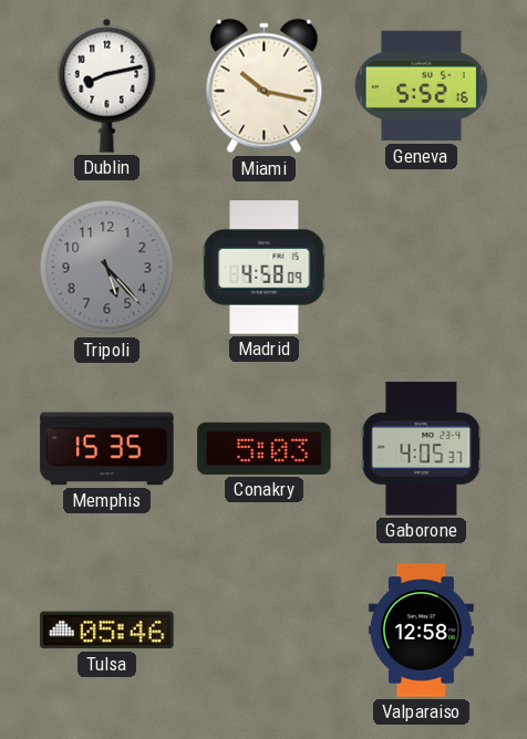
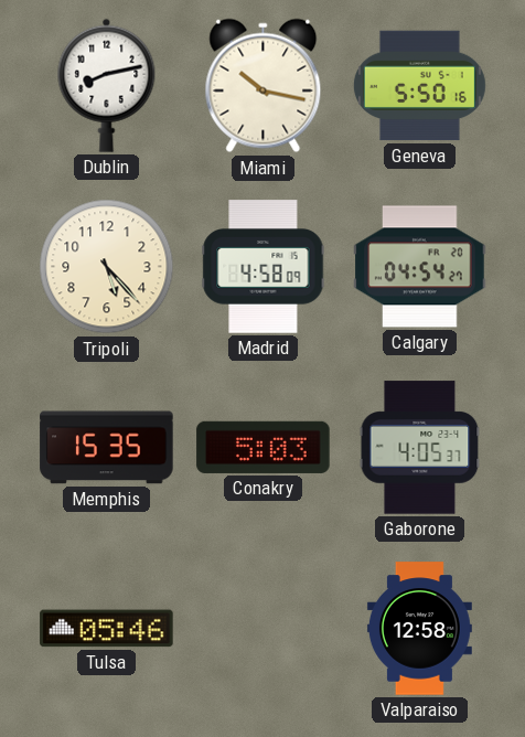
Geneva: 5:52 -> 5:50 (419, 86)
Tripoli dial: grey -> cream (107, 267)
Calgary: none -> 04:54 (420, 267)
